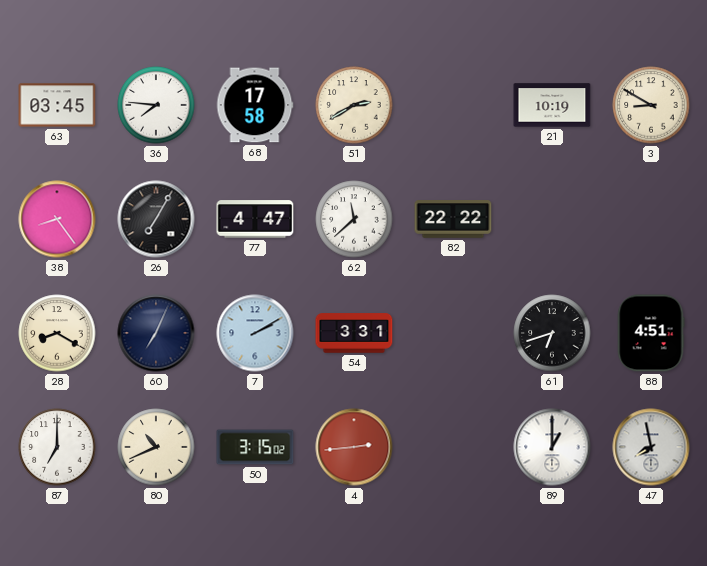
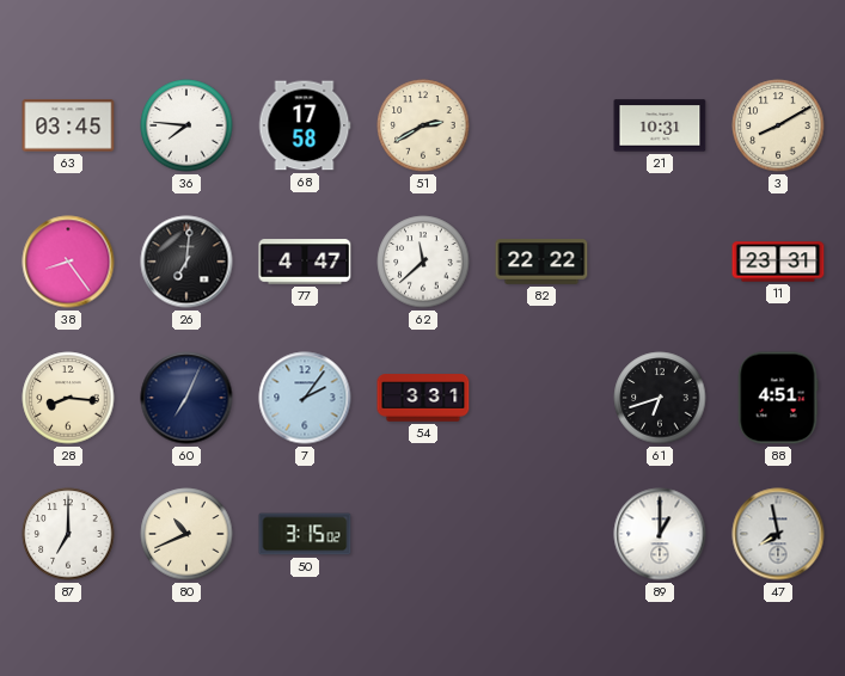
21: 10:19 -> 10:31 (660, 125)
3: 8:50 -> 8:10 (778, 125)
26: 7:05 -> 7:01 (186, 262)
11: none -> 23:31 (778, 262)
28: 8:20 -> 8:16 (68, 398)
7: 2:10 -> 2:06 (305, 398)
4: 2:44 -> none (354, 447)
